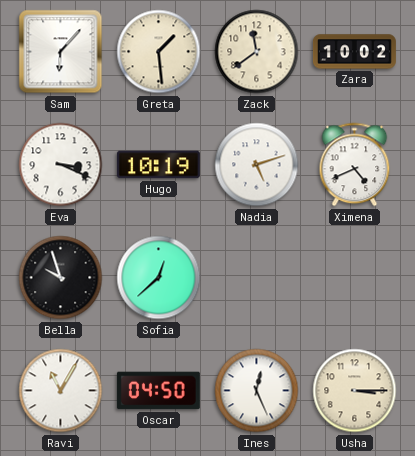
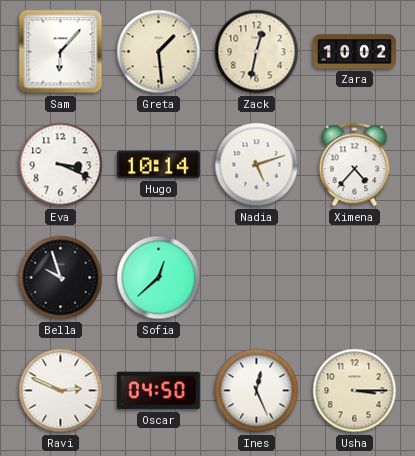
Zack: 11:39 -> 12:32 (257, 52)
Hugo: 10:19 -> 10:14 (158, 165)
Ximena: 4:41 -> 4:37 (355, 165)
Ravi: 11:05 -> 2:49 (61, 391)
